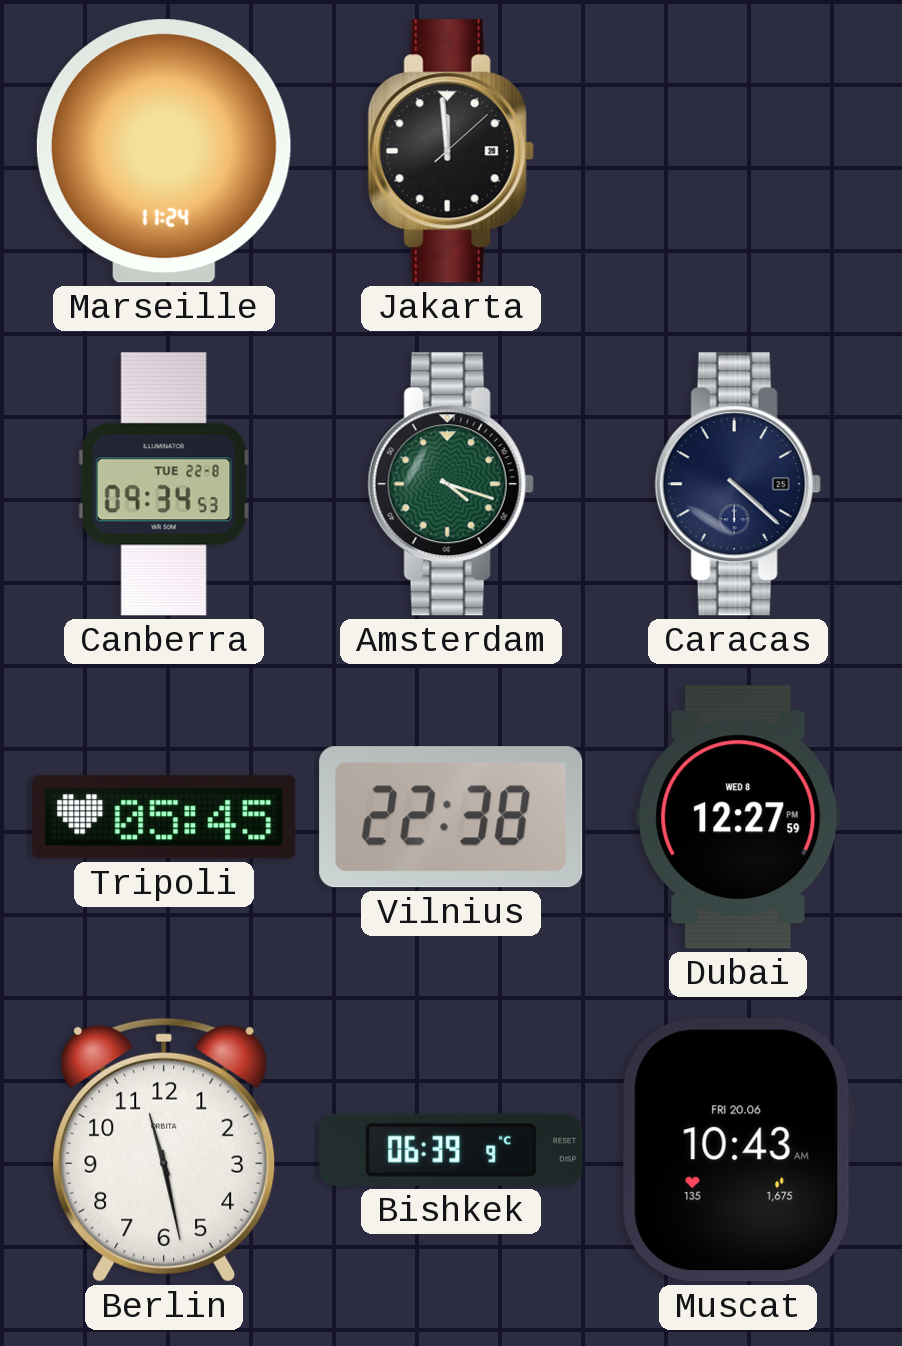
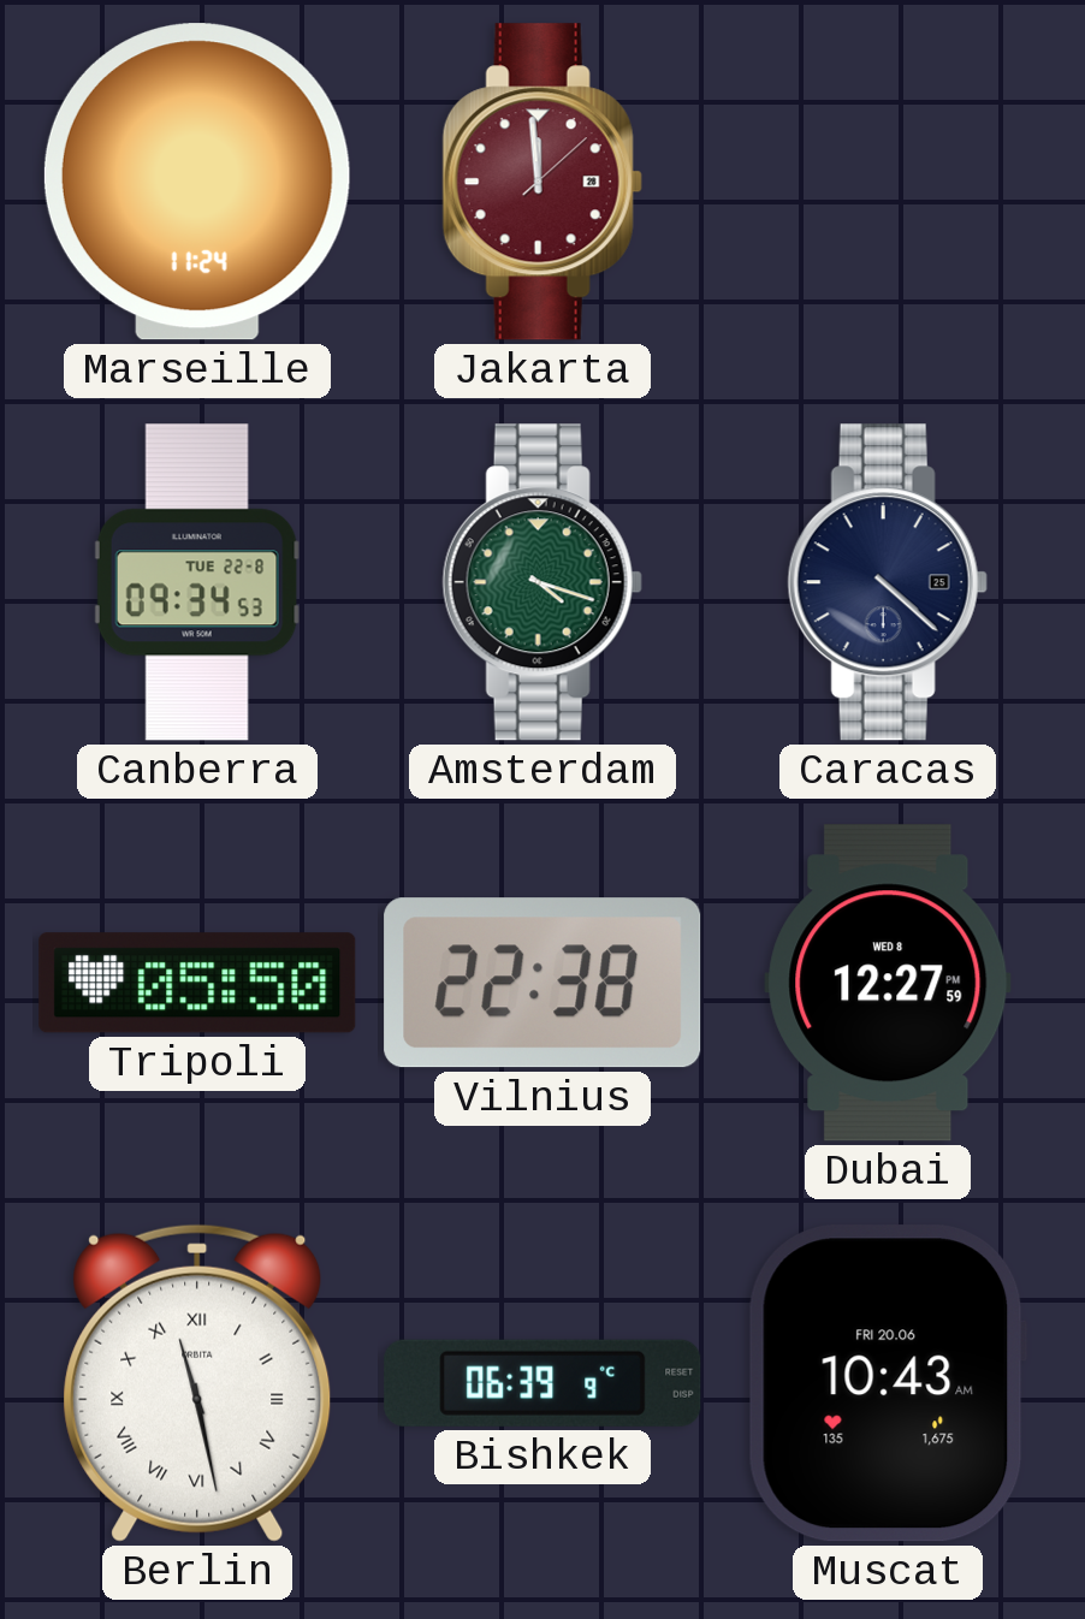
Jakarta dial: black -> burgundy (542, 182)
Tripoli: 05:45 -> 05:50 (197, 983)
Berlin numerals: Arabic -> Roman (197, 1383)
